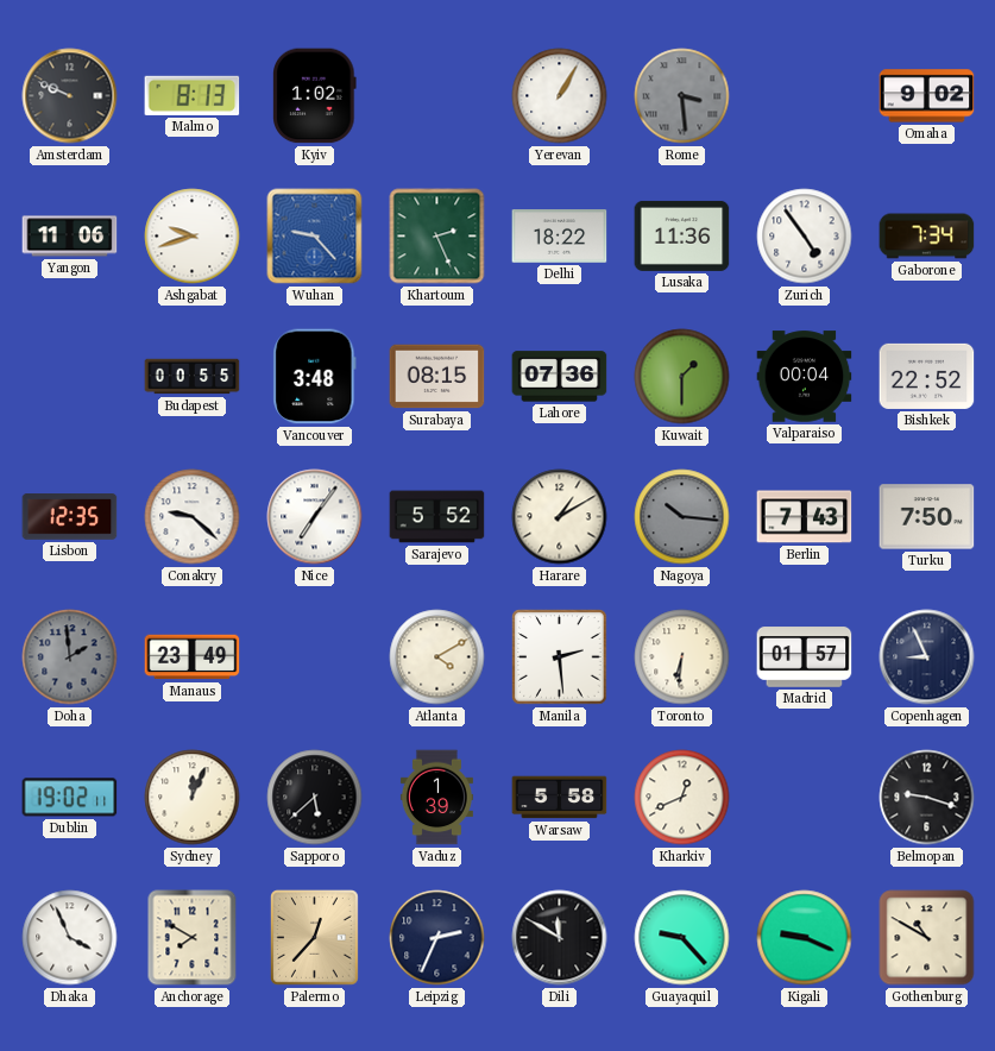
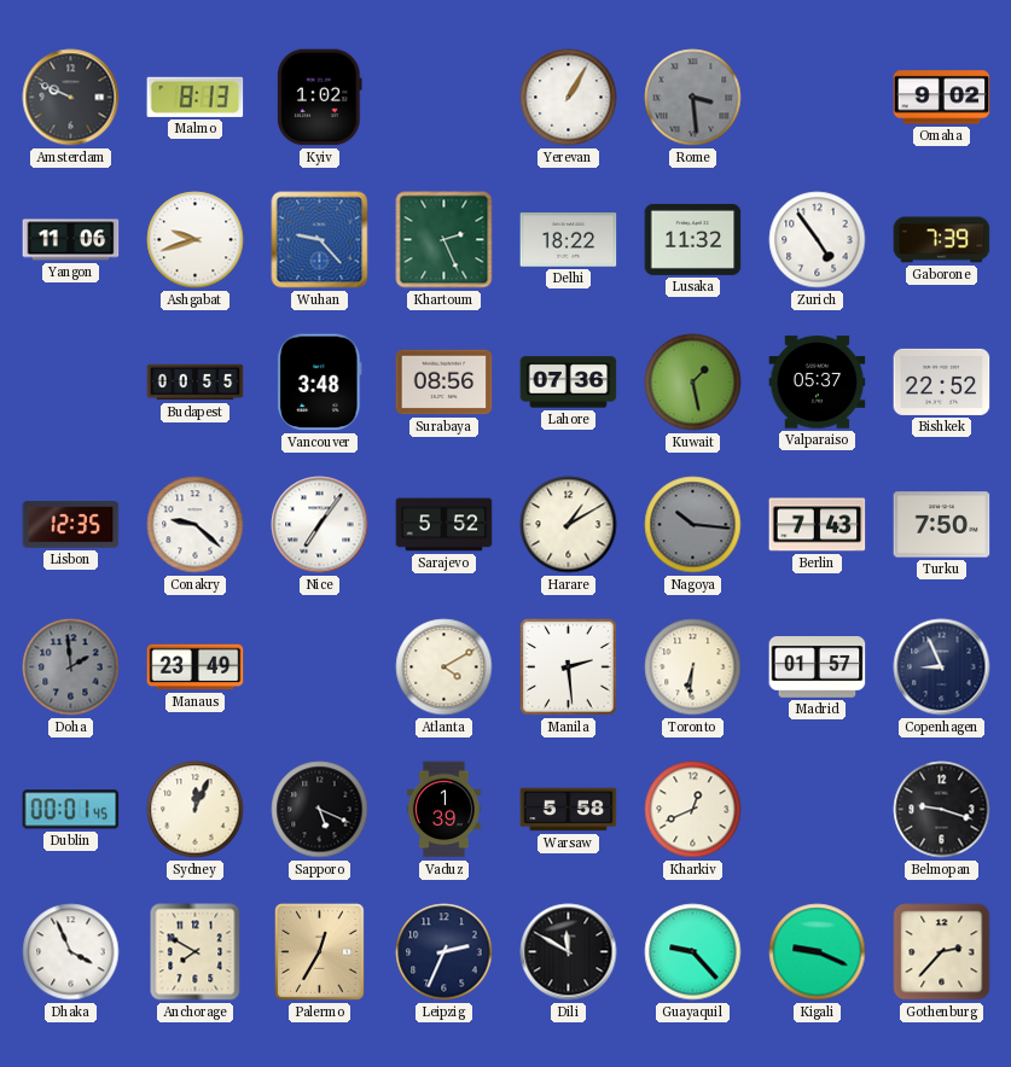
Lusaka: 11:36 -> 11:32 (693, 239)
Gaborone: 7:34 -> 7:39 (942, 240)
Surabaya: 08:15 -> 08:56 (445, 383)
Kuwait: 1:30 -> 1:28 (693, 383)
Valparaiso: 00:04 -> 05:37 (818, 383)
Dublin: 19:02 -> 00:01 (71, 810)
Sapporo: 5:38 -> 5:19 (320, 810)
Palermo: 12:37 -> 12:35 (320, 952)
Gothenburg: 10:50 -> 2:37 (942, 952)
